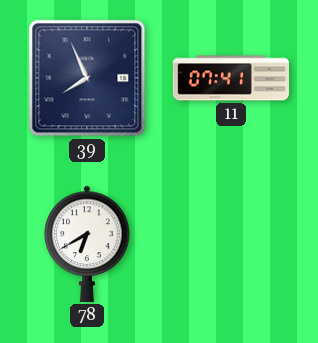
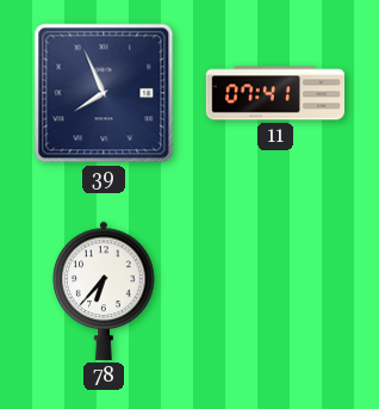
78: 6:40 -> 6:37 (104, 291)
